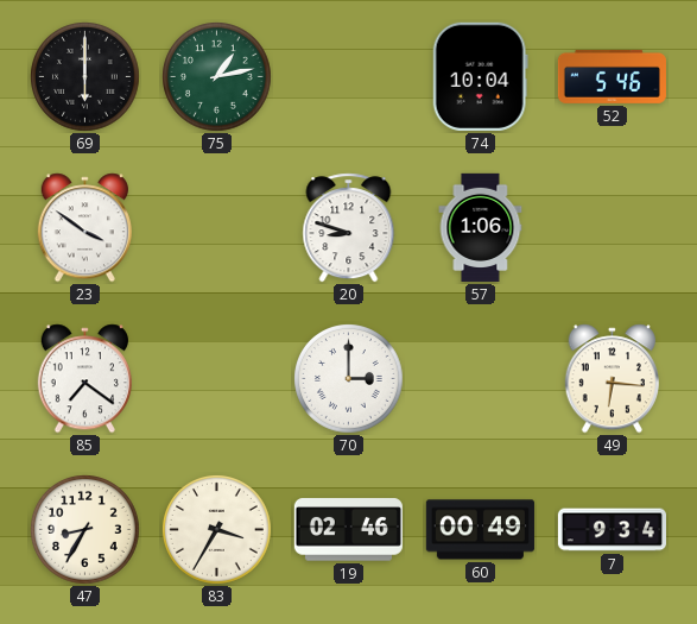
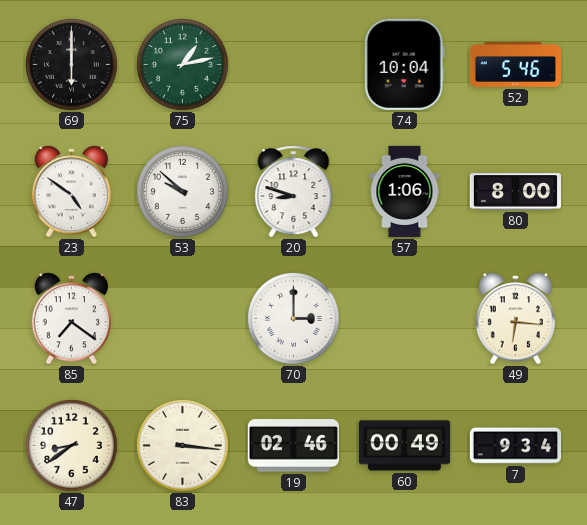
23: 3:51 -> 4:51 (71, 192)
53: none -> 9:52 (183, 192)
80: none -> 8:00 (515, 192)
47: 8:35 -> 8:39 (72, 446)
83: 3:35 -> 3:16 (183, 446)
